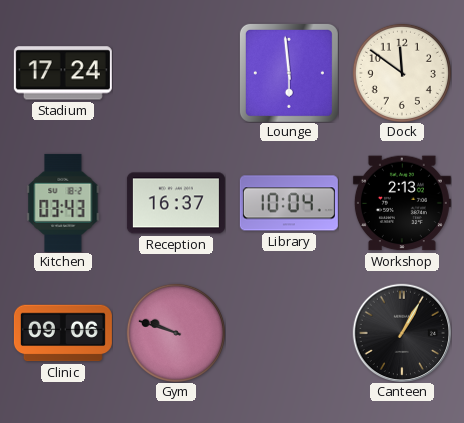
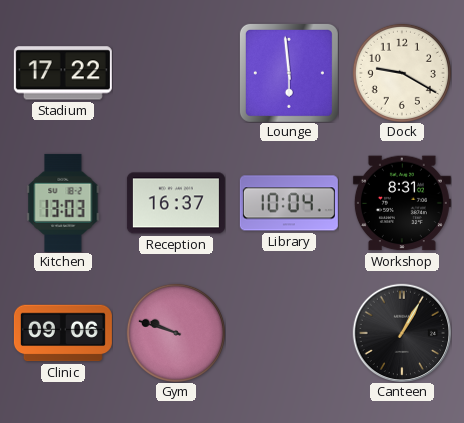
Stadium: 17:24 -> 17:22 (63, 73)
Dock: 11:51 -> 9:20 (402, 73)
Kitchen: 03:43 -> 13:03 (63, 203)
Workshop: 2:13 -> 8:31 (402, 203)
